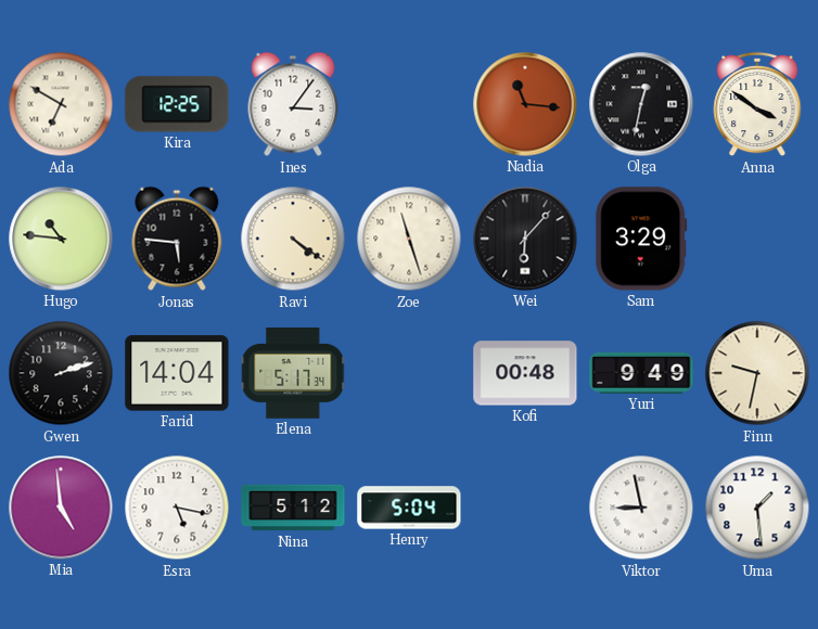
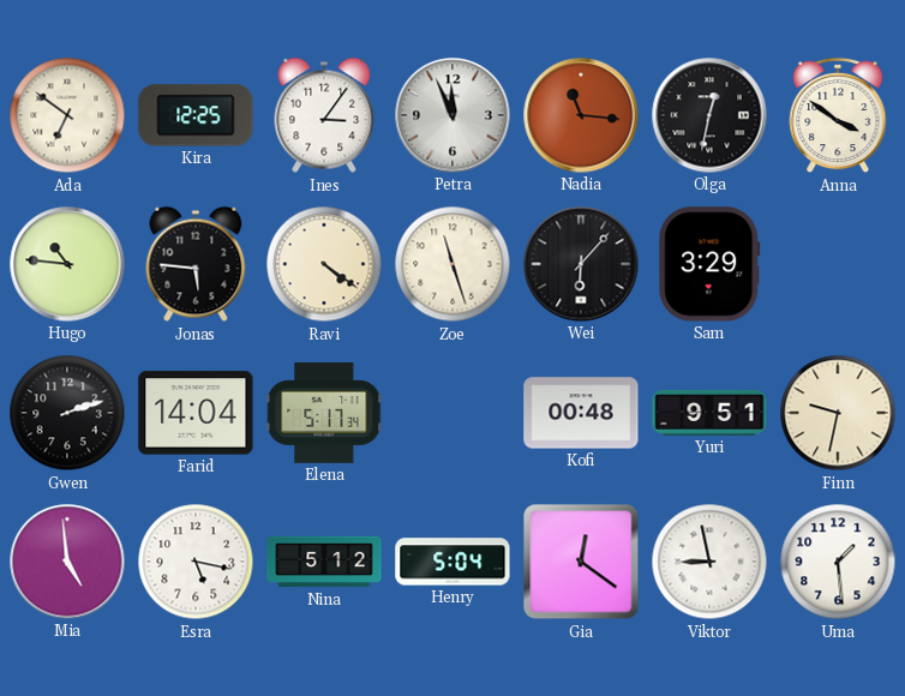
Ada: 6:50 -> 6:51 (67, 115)
Petra: none -> 11:56 (452, 115)
Yuri: 9:49 -> 9:51 (709, 413)
Gia: none -> 12:21 (581, 562)
